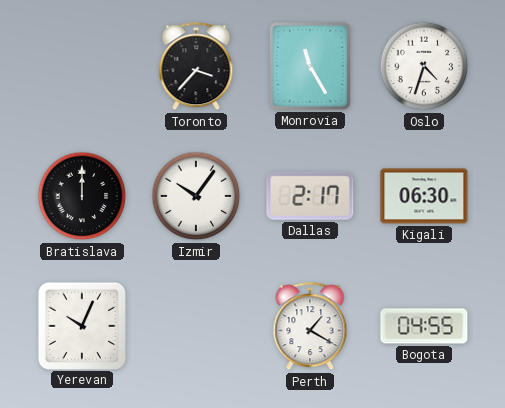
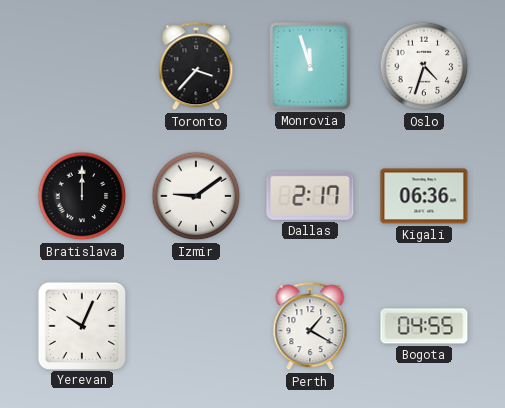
Monrovia: 11:25 -> 11:57 (310, 66)
Izmir: 10:06 -> 9:09 (196, 196)
Kigali: 06:30 -> 06:36 (424, 196)
